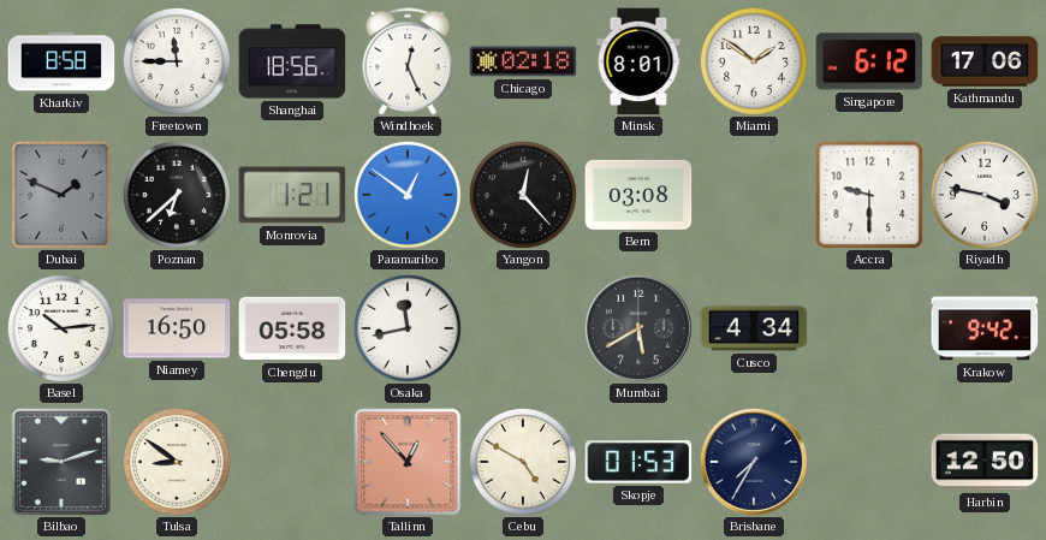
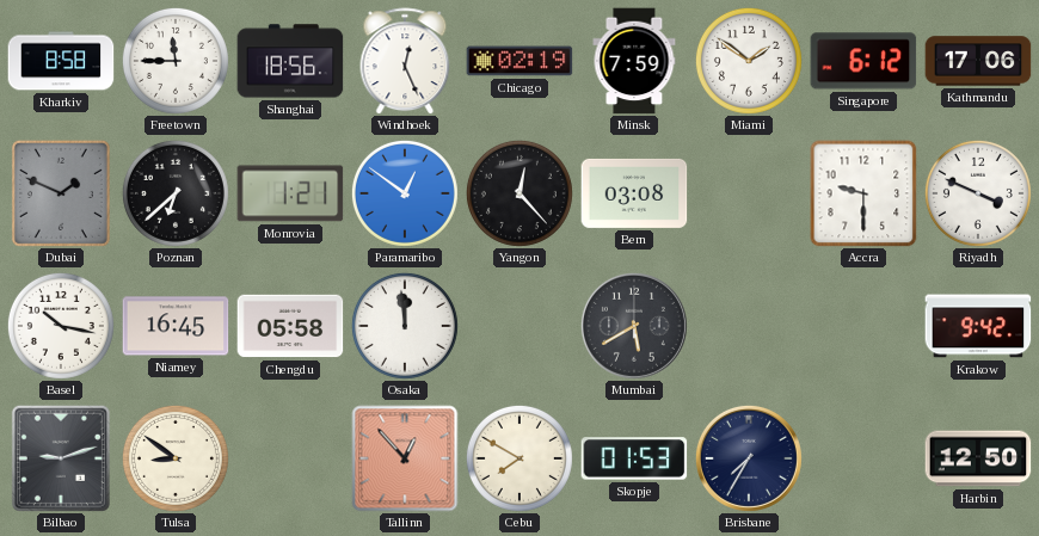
Chicago: 02:18 -> 02:19 (519, 61)
Minsk: 8:01 -> 7:59 (634, 61)
Riyadh: 3:47 -> 3:49 (978, 193)
Basel: 10:14 -> 10:17 (61, 326)
Niamey: 16:50 -> 16:45 (176, 326)
Osaka: 11:43 -> 11:59 (405, 326)
Cusco: 4:34 -> none (754, 328)
Cebu: 4:50 -> 7:50 (519, 458)
